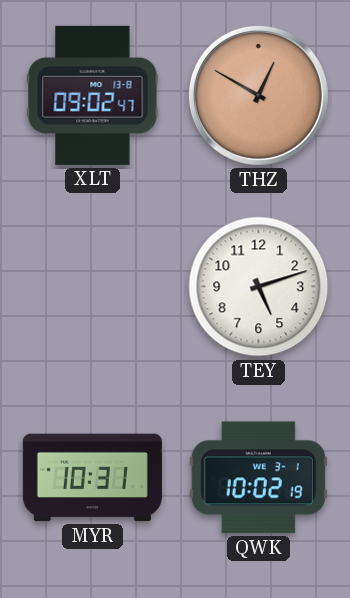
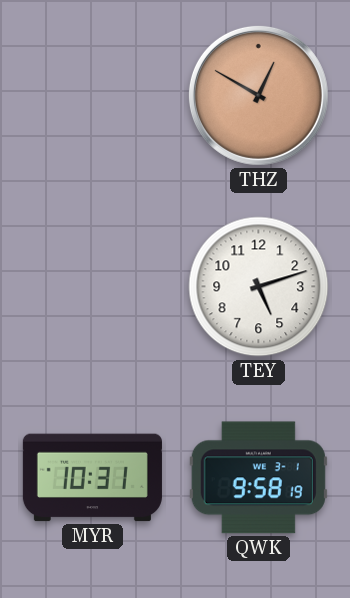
XLT: 09:02 -> none (93, 95)
QWK: 10:02 -> 9:58 (258, 478)
